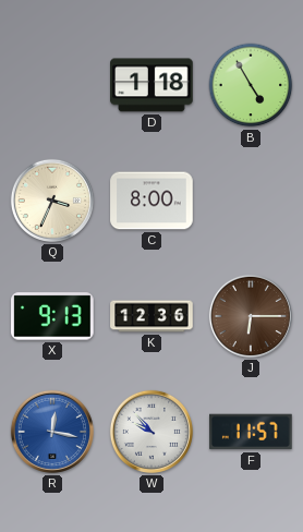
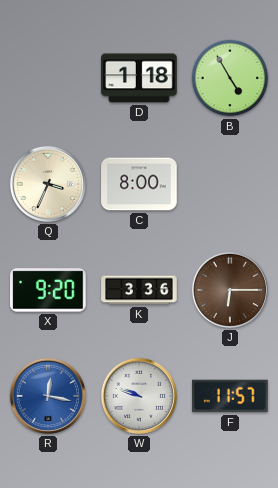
X: 9:13 -> 9:20 (48, 290)
K: 12:36 -> 3:36 (139, 290)
W: 9:53 -> 9:48 (139, 396)
